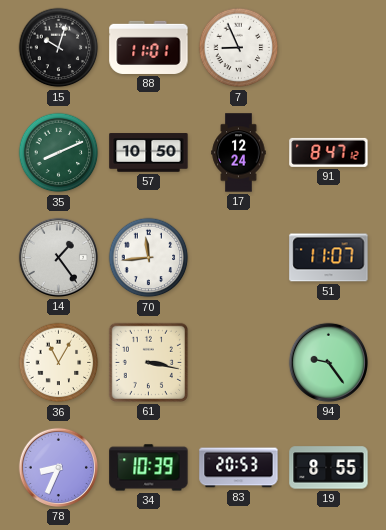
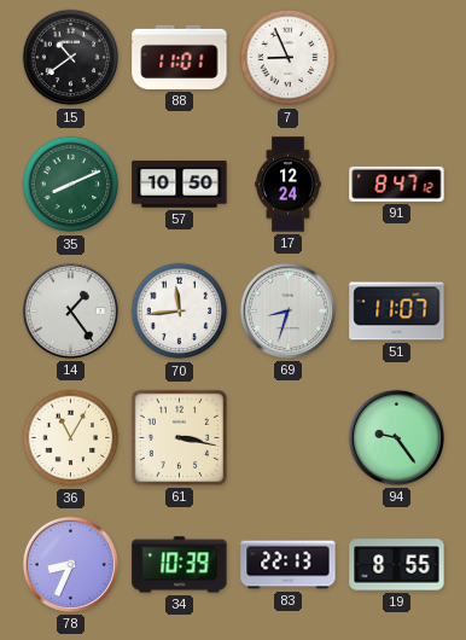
15: 10:03 -> 10:39 (71, 58)
69: none -> 8:33 (287, 310)
83: 20:53 -> 22:13 (289, 565)
